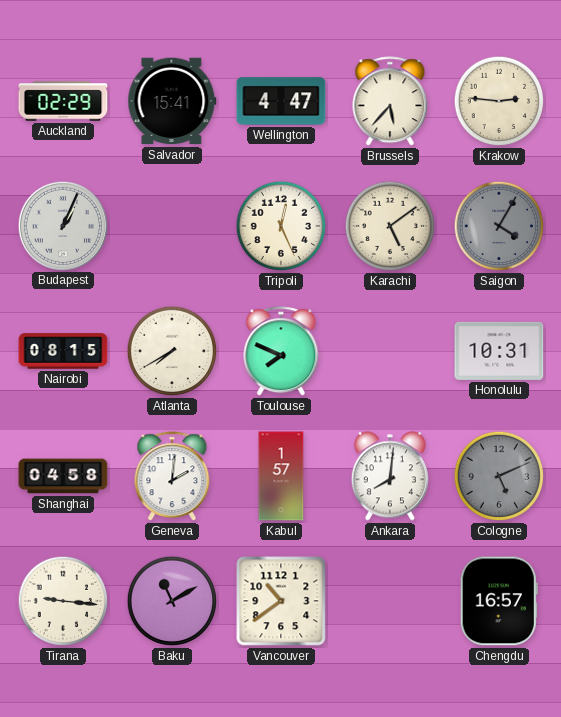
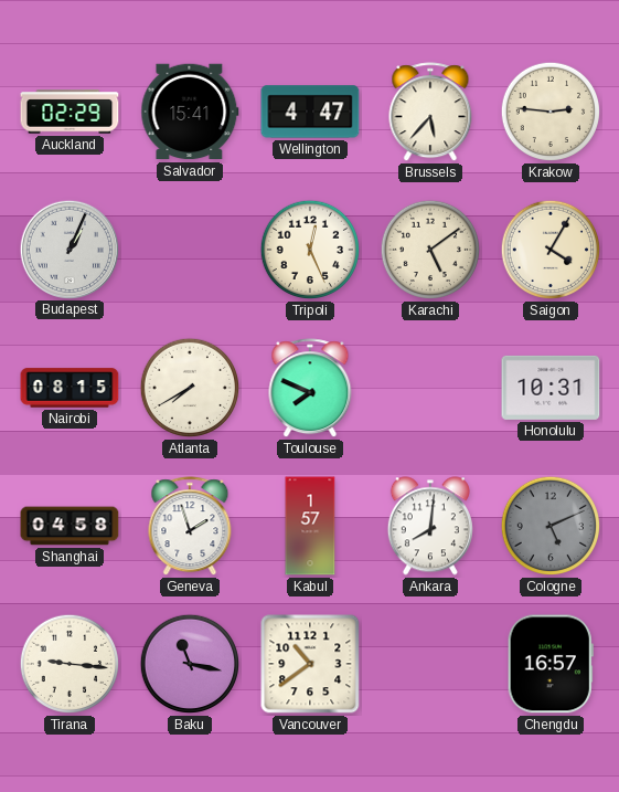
Saigon dial: grey -> cream (551, 250)
Geneva: 2:01 -> 1:57 (190, 527)
Baku: 11:10 -> 11:17 (190, 664)
